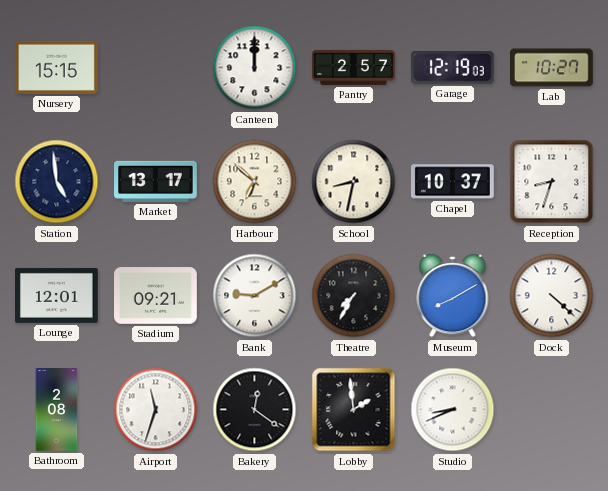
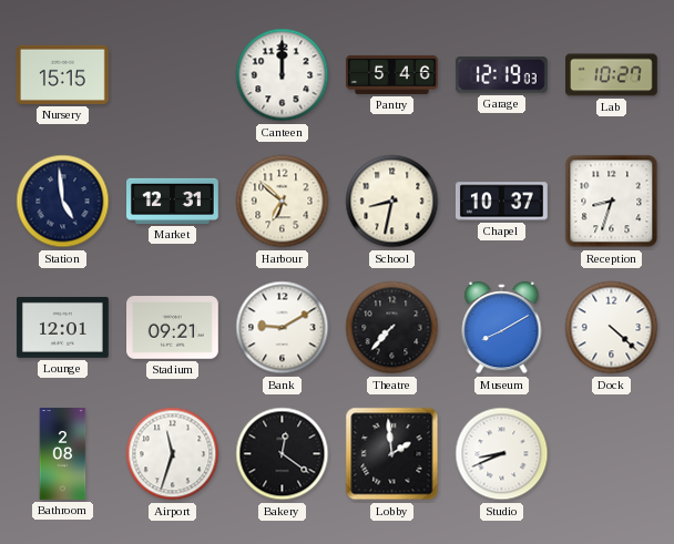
Pantry: 2:57 -> 5:46 (392, 74)
Market: 13:17 -> 12:31 (173, 201)
Theatre: 7:35 -> 7:37 (392, 328)
